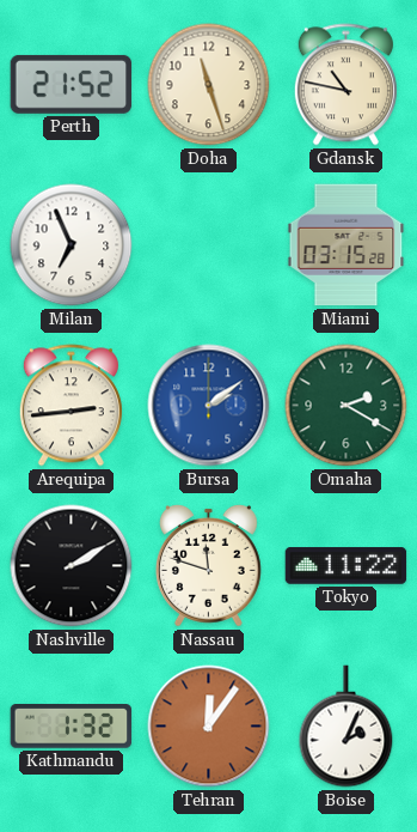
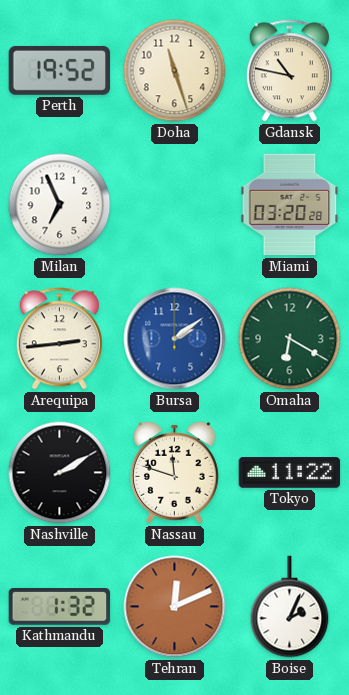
Perth: 21:52 -> 19:52 (60, 70)
Miami: 03:15 -> 03:20 (290, 205)
Omaha: 2:20 -> 6:20 (290, 339)
Tehran: 12:06 -> 12:11 (175, 607)
